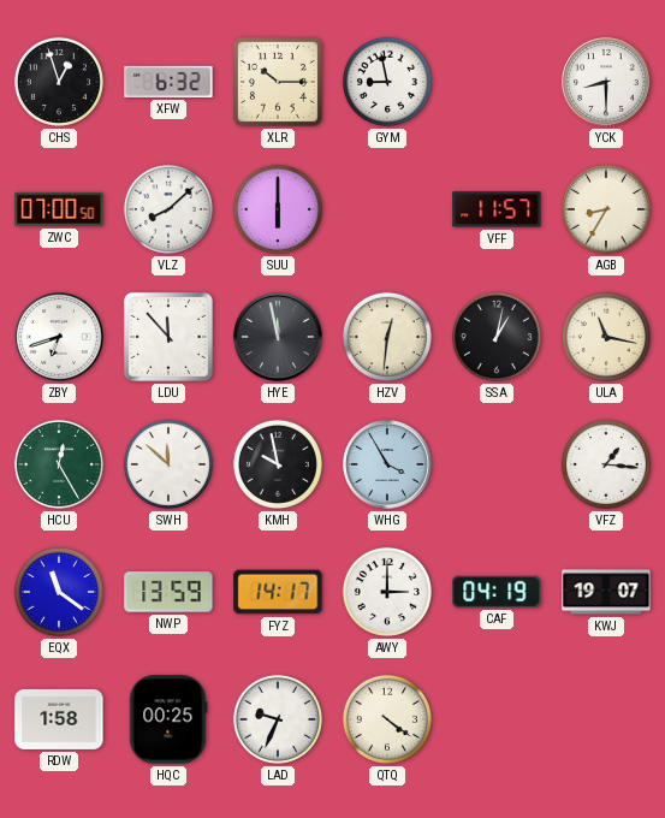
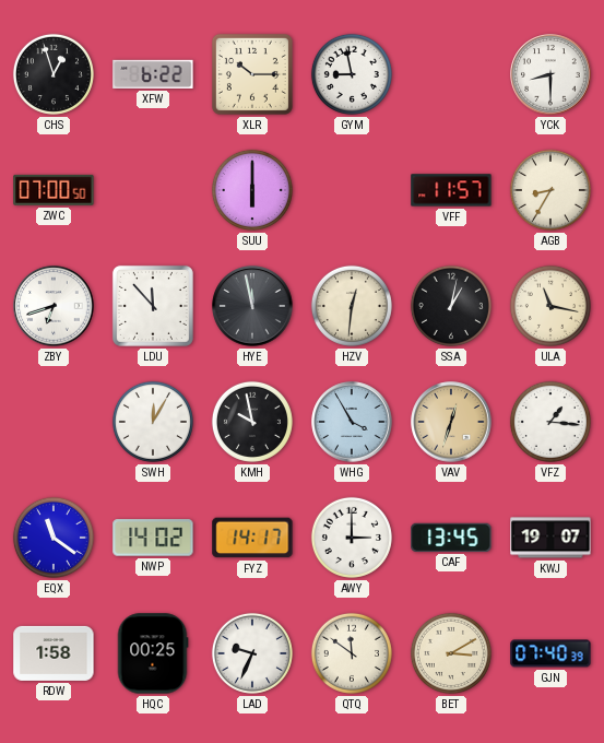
XFW: 6:32 -> 6:22 (153, 74)
VLZ: 8:08 -> none (168, 209)
HCU: 12:25 -> none (59, 464)
SWH: 11:52 -> 12:05 (153, 422)
VAV: none -> 12:33 (451, 422)
NWP: 13:59 -> 14:02 (153, 538)
CAF: 04:19 -> 13:45 (451, 538)
QTQ: 4:21 -> 11:51 (352, 653)
BET: none -> 3:10 (451, 653)
GJN: none -> 07:40 (550, 653)
